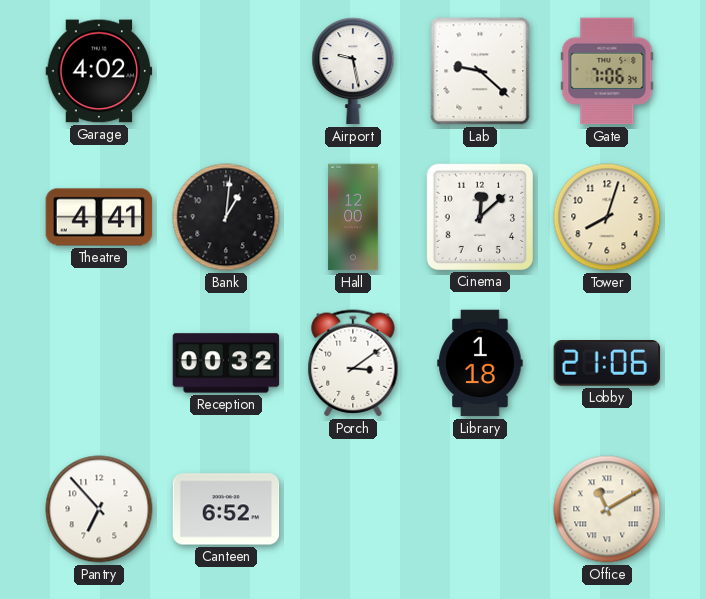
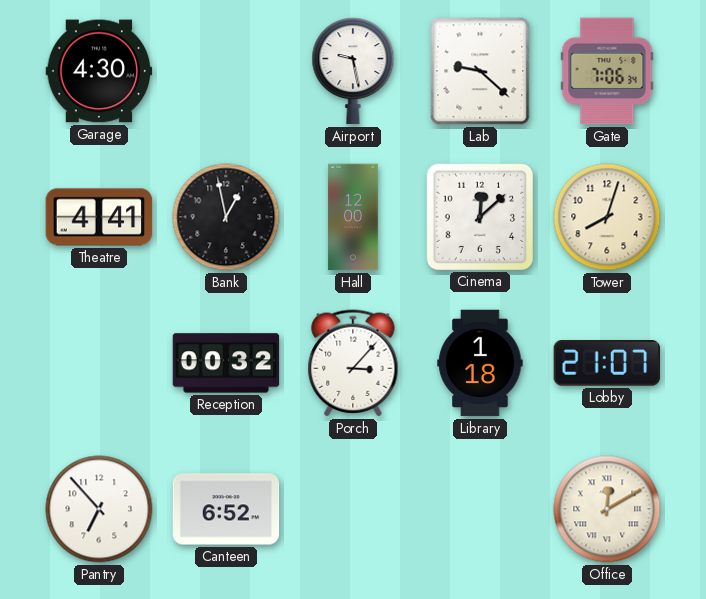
Garage: 4:02 -> 4:30 (99, 71)
Bank: 1:01 -> 12:58 (226, 217)
Porch: 3:09 -> 3:07 (353, 363)
Lobby: 21:06 -> 21:07 (607, 364)
Office: 11:10 -> 12:10 (607, 509)
